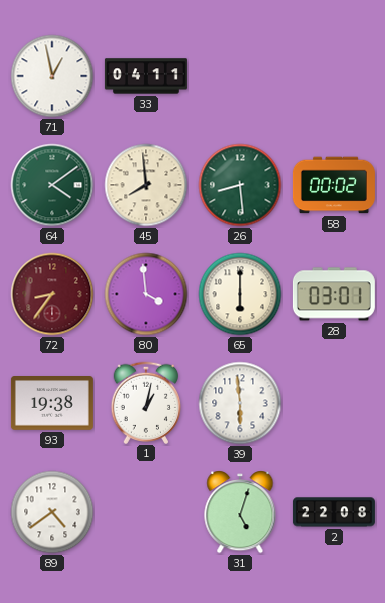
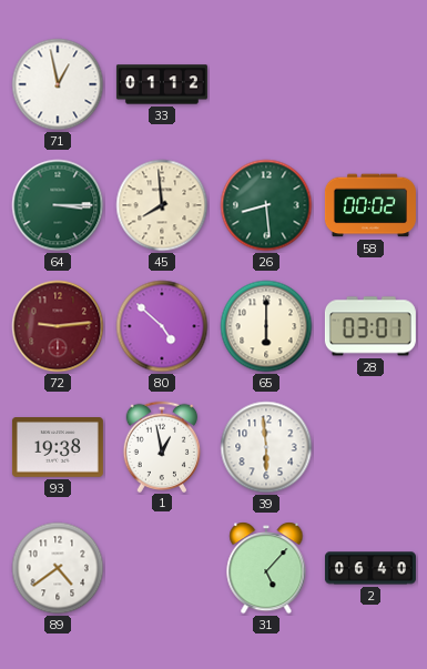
33: 04:11 -> 01:12 (162, 84)
64: 4:09 -> 3:15 (58, 205)
72: 8:36 -> 9:14 (58, 326)
80: 3:59 -> 4:52 (162, 326)
1: 1:02 -> 12:58 (162, 446)
31: 5:03 -> 5:07 (266, 568)
2: 22:08 -> 06:40 (370, 568)
